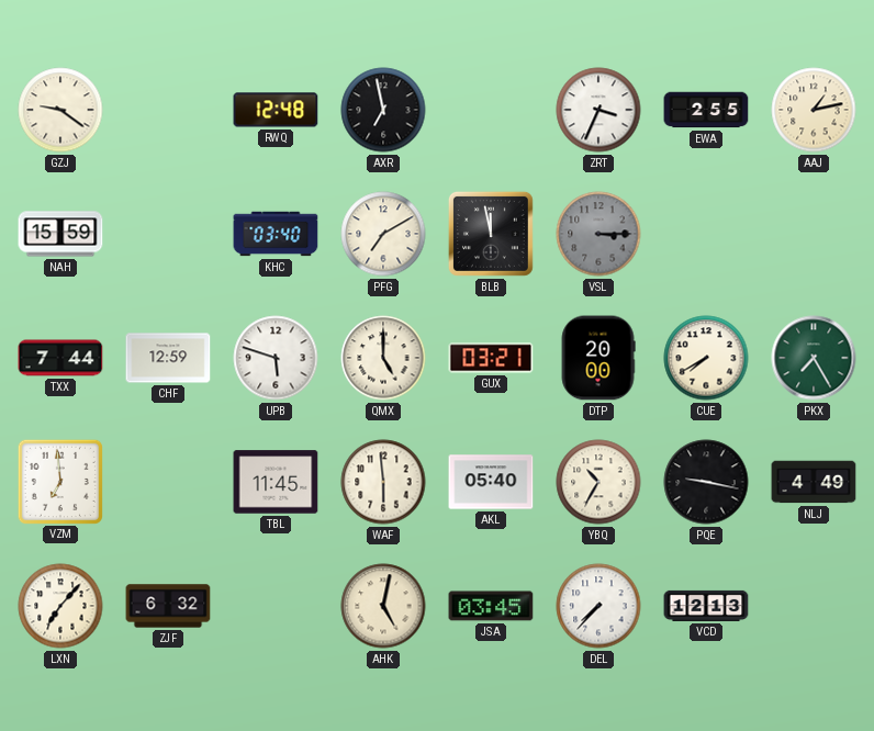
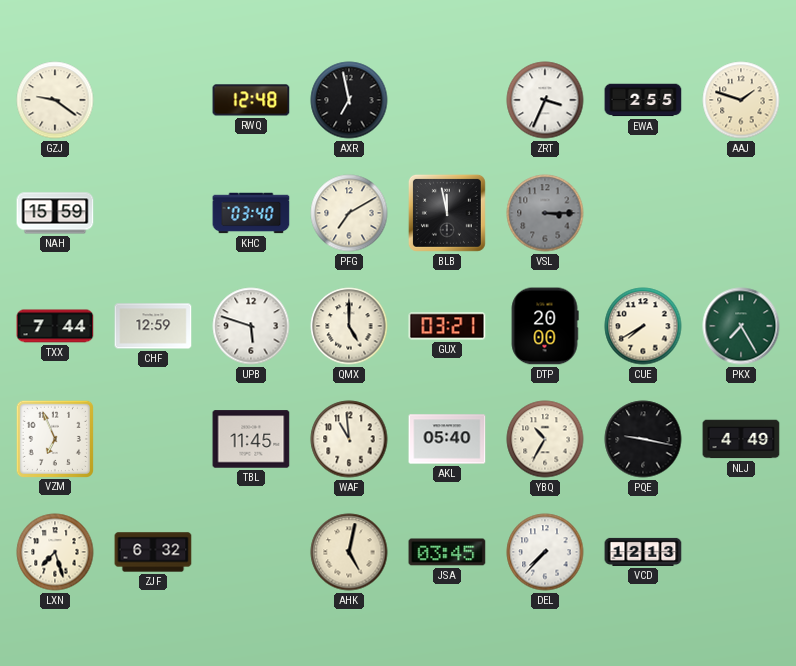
AAJ: 1:13 -> 1:48 (741, 100)
VZM: 6:59 -> 6:56 (54, 438)
WAF: 5:59 -> 10:59 (349, 439)
LXN: 7:07 -> 7:27 (55, 552)
